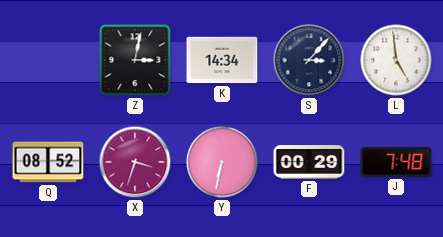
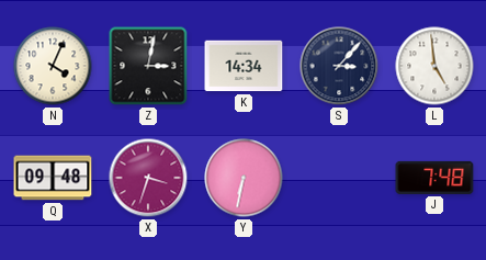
N: none -> 4:04 (53, 66)
Q: 08:52 -> 09:48 (53, 178)
F: 00:29 -> none (309, 162)
